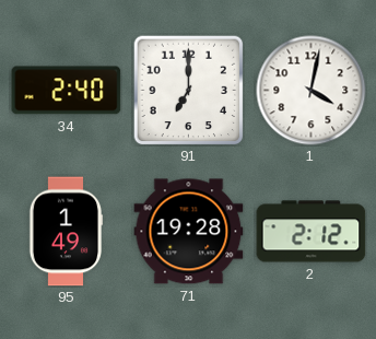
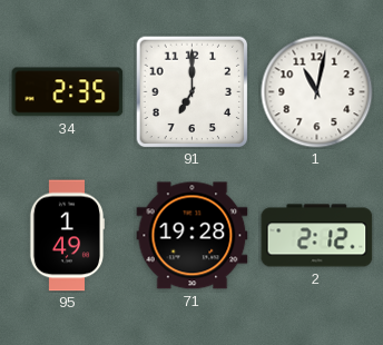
34: 2:40 -> 2:35 (68, 92)
1: 4:02 -> 11:02 (317, 92)
